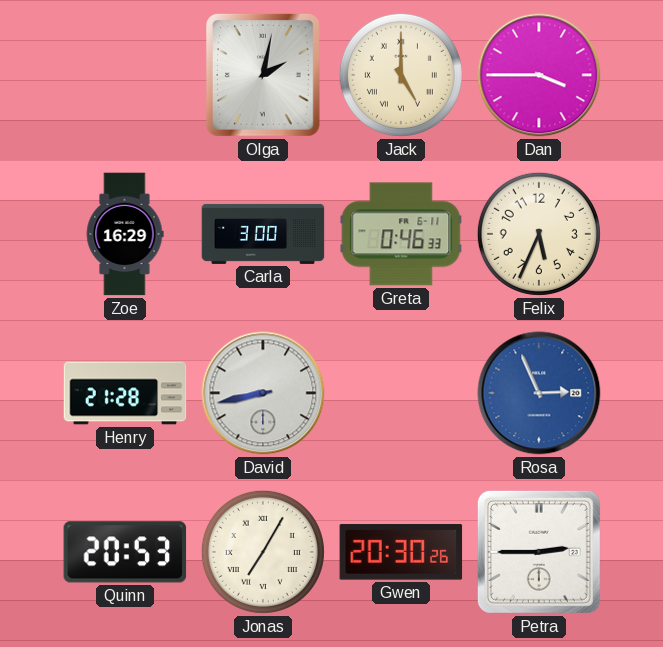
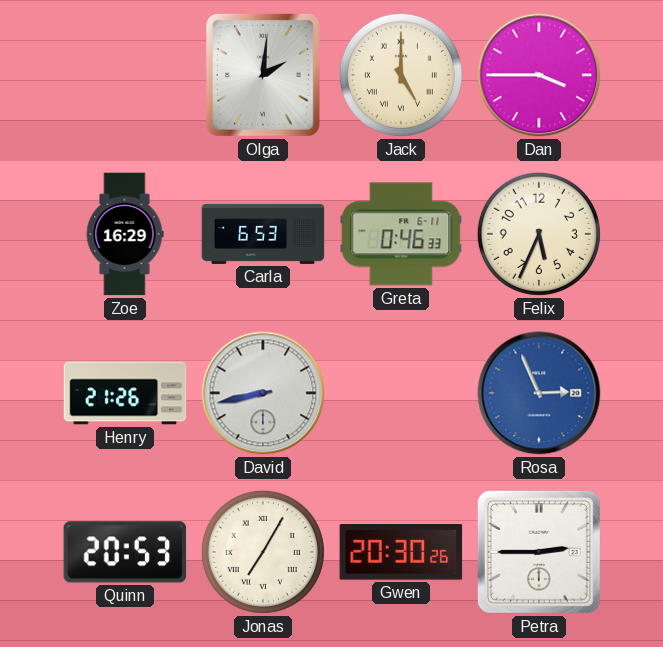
Olga: 2:02 -> 2:01 (263, 76)
Carla: 3:00 -> 6:53 (263, 234)
Henry: 21:28 -> 21:26 (125, 393)
